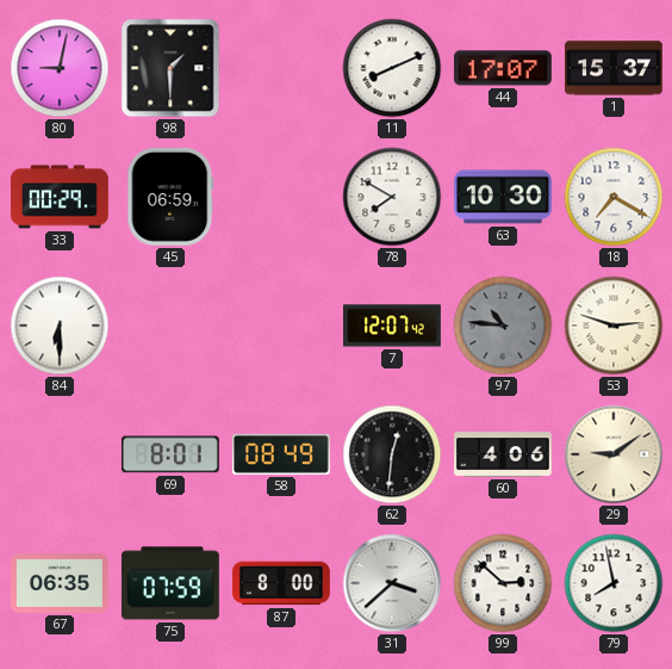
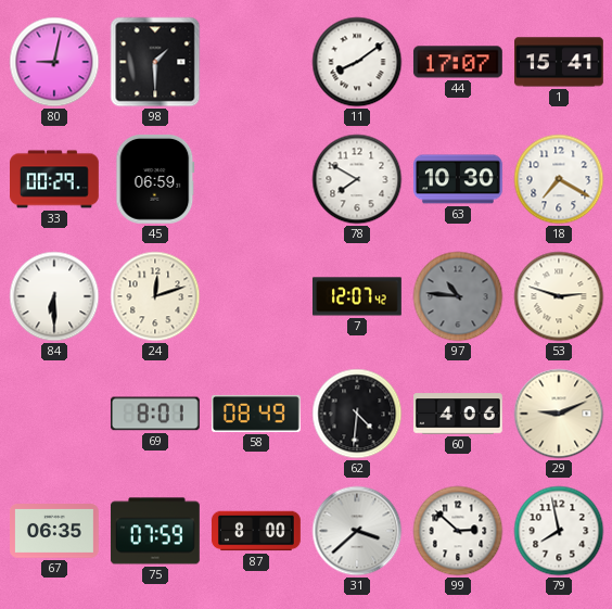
11: 8:11 -> 8:09 (357, 62)
1: 15:37 -> 15:41 (560, 62)
24: none -> 12:12 (155, 296)
62: 12:31 -> 4:31 (357, 414)
29: 9:09 -> 9:11 (559, 414)
